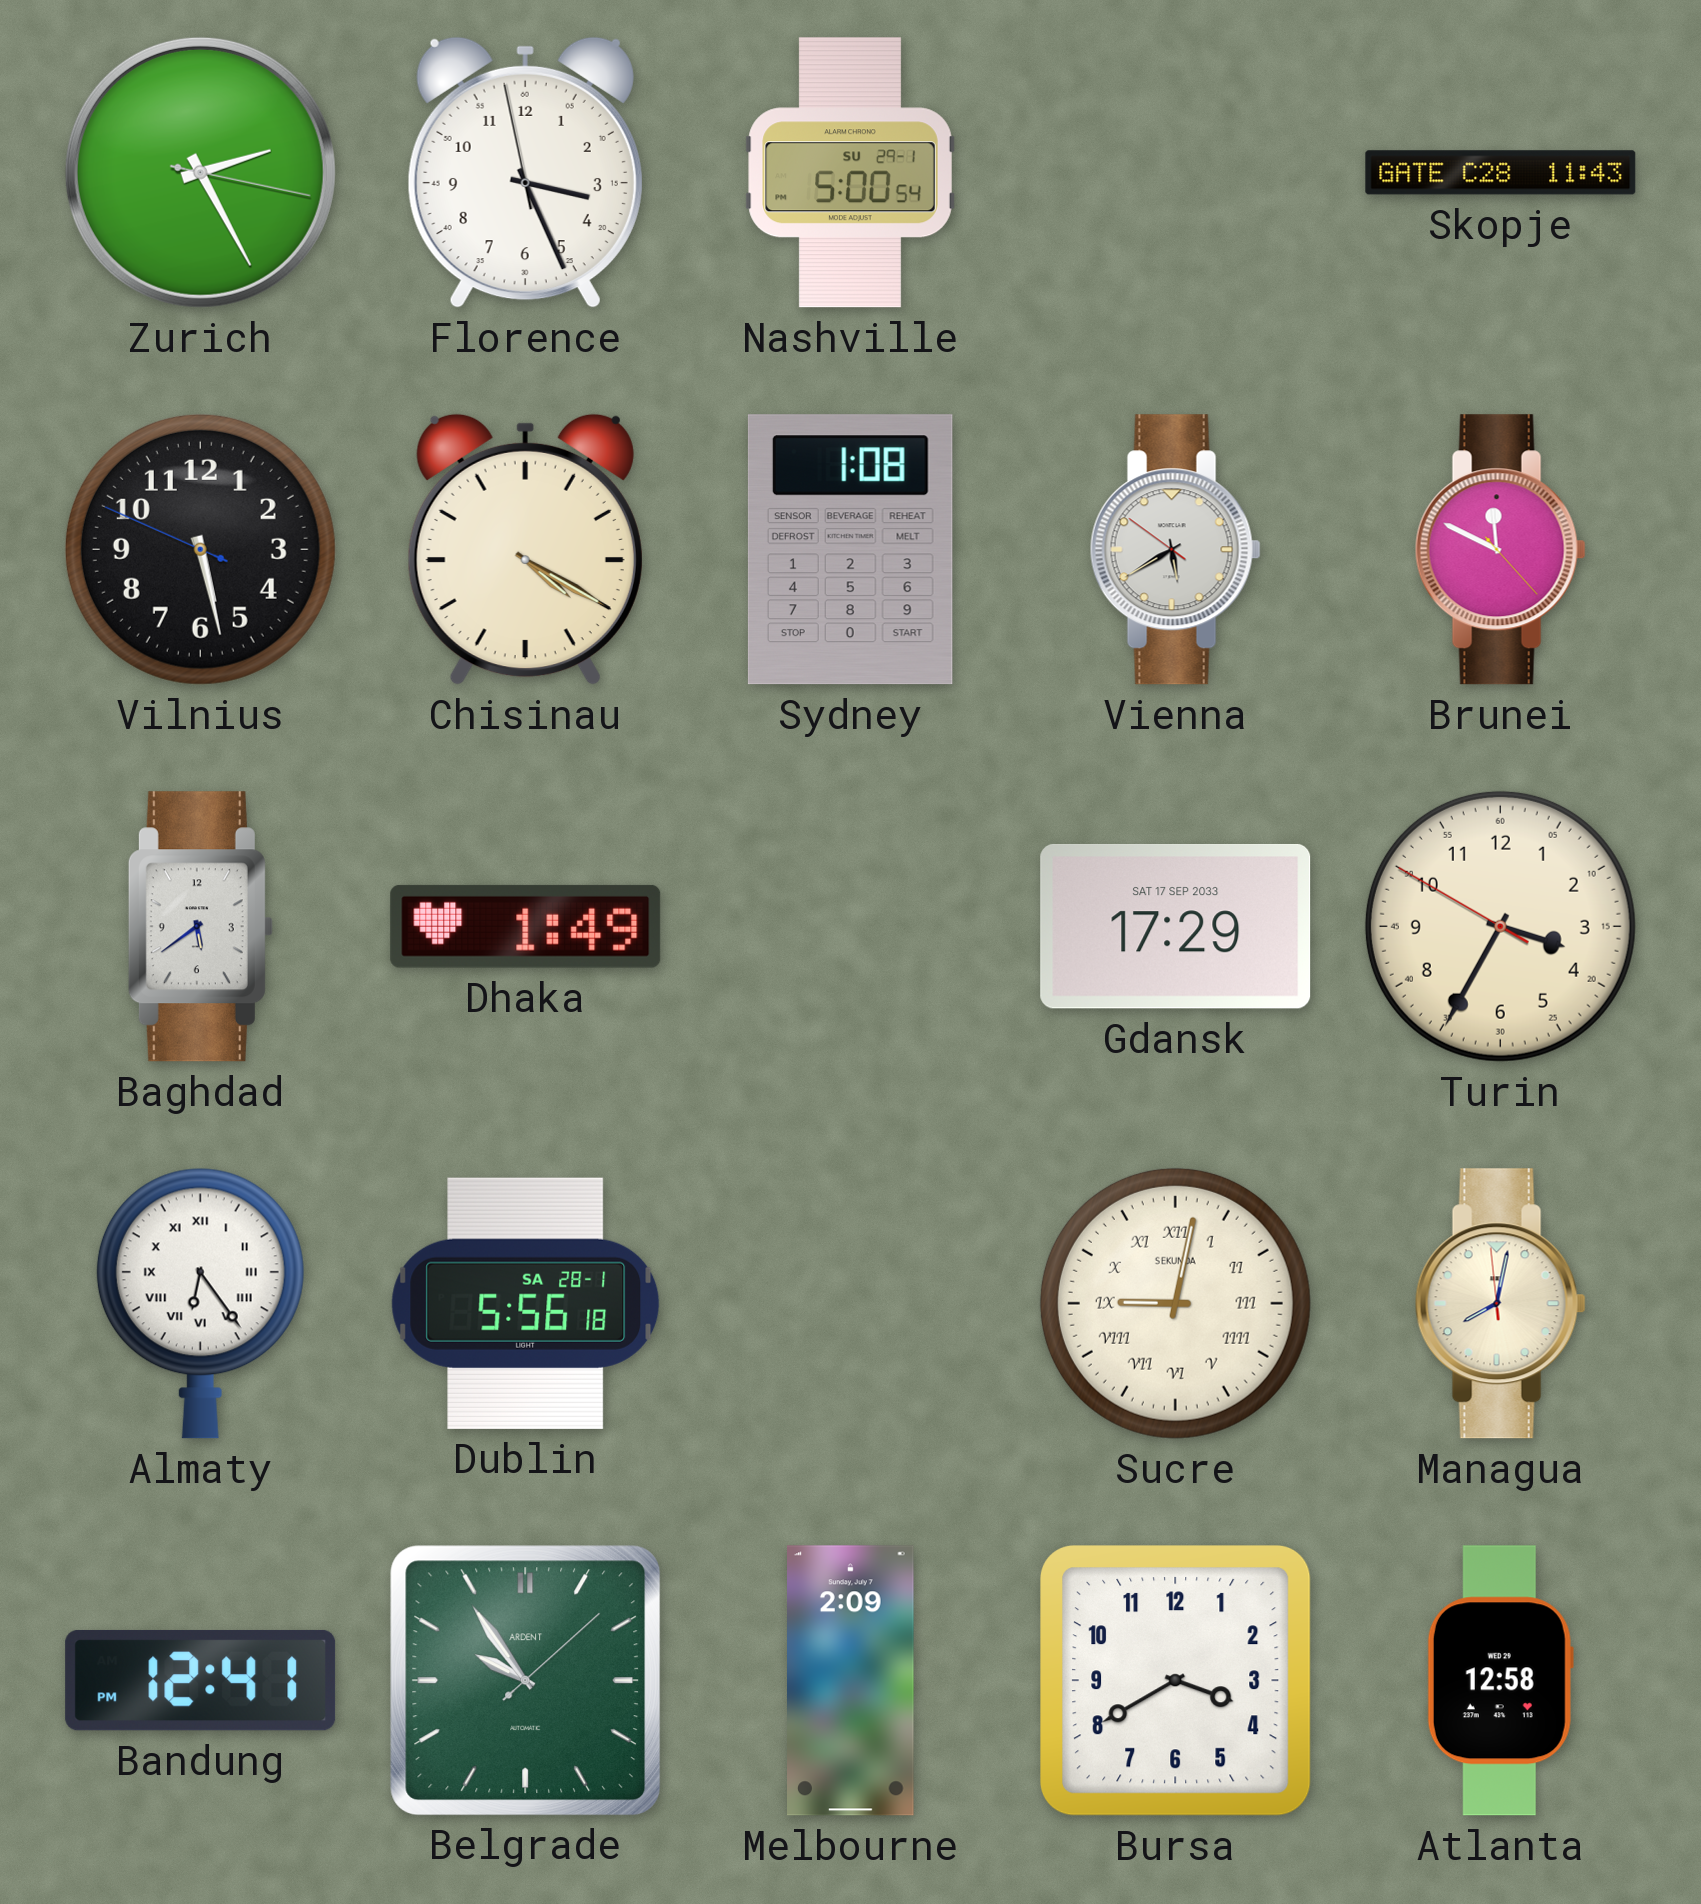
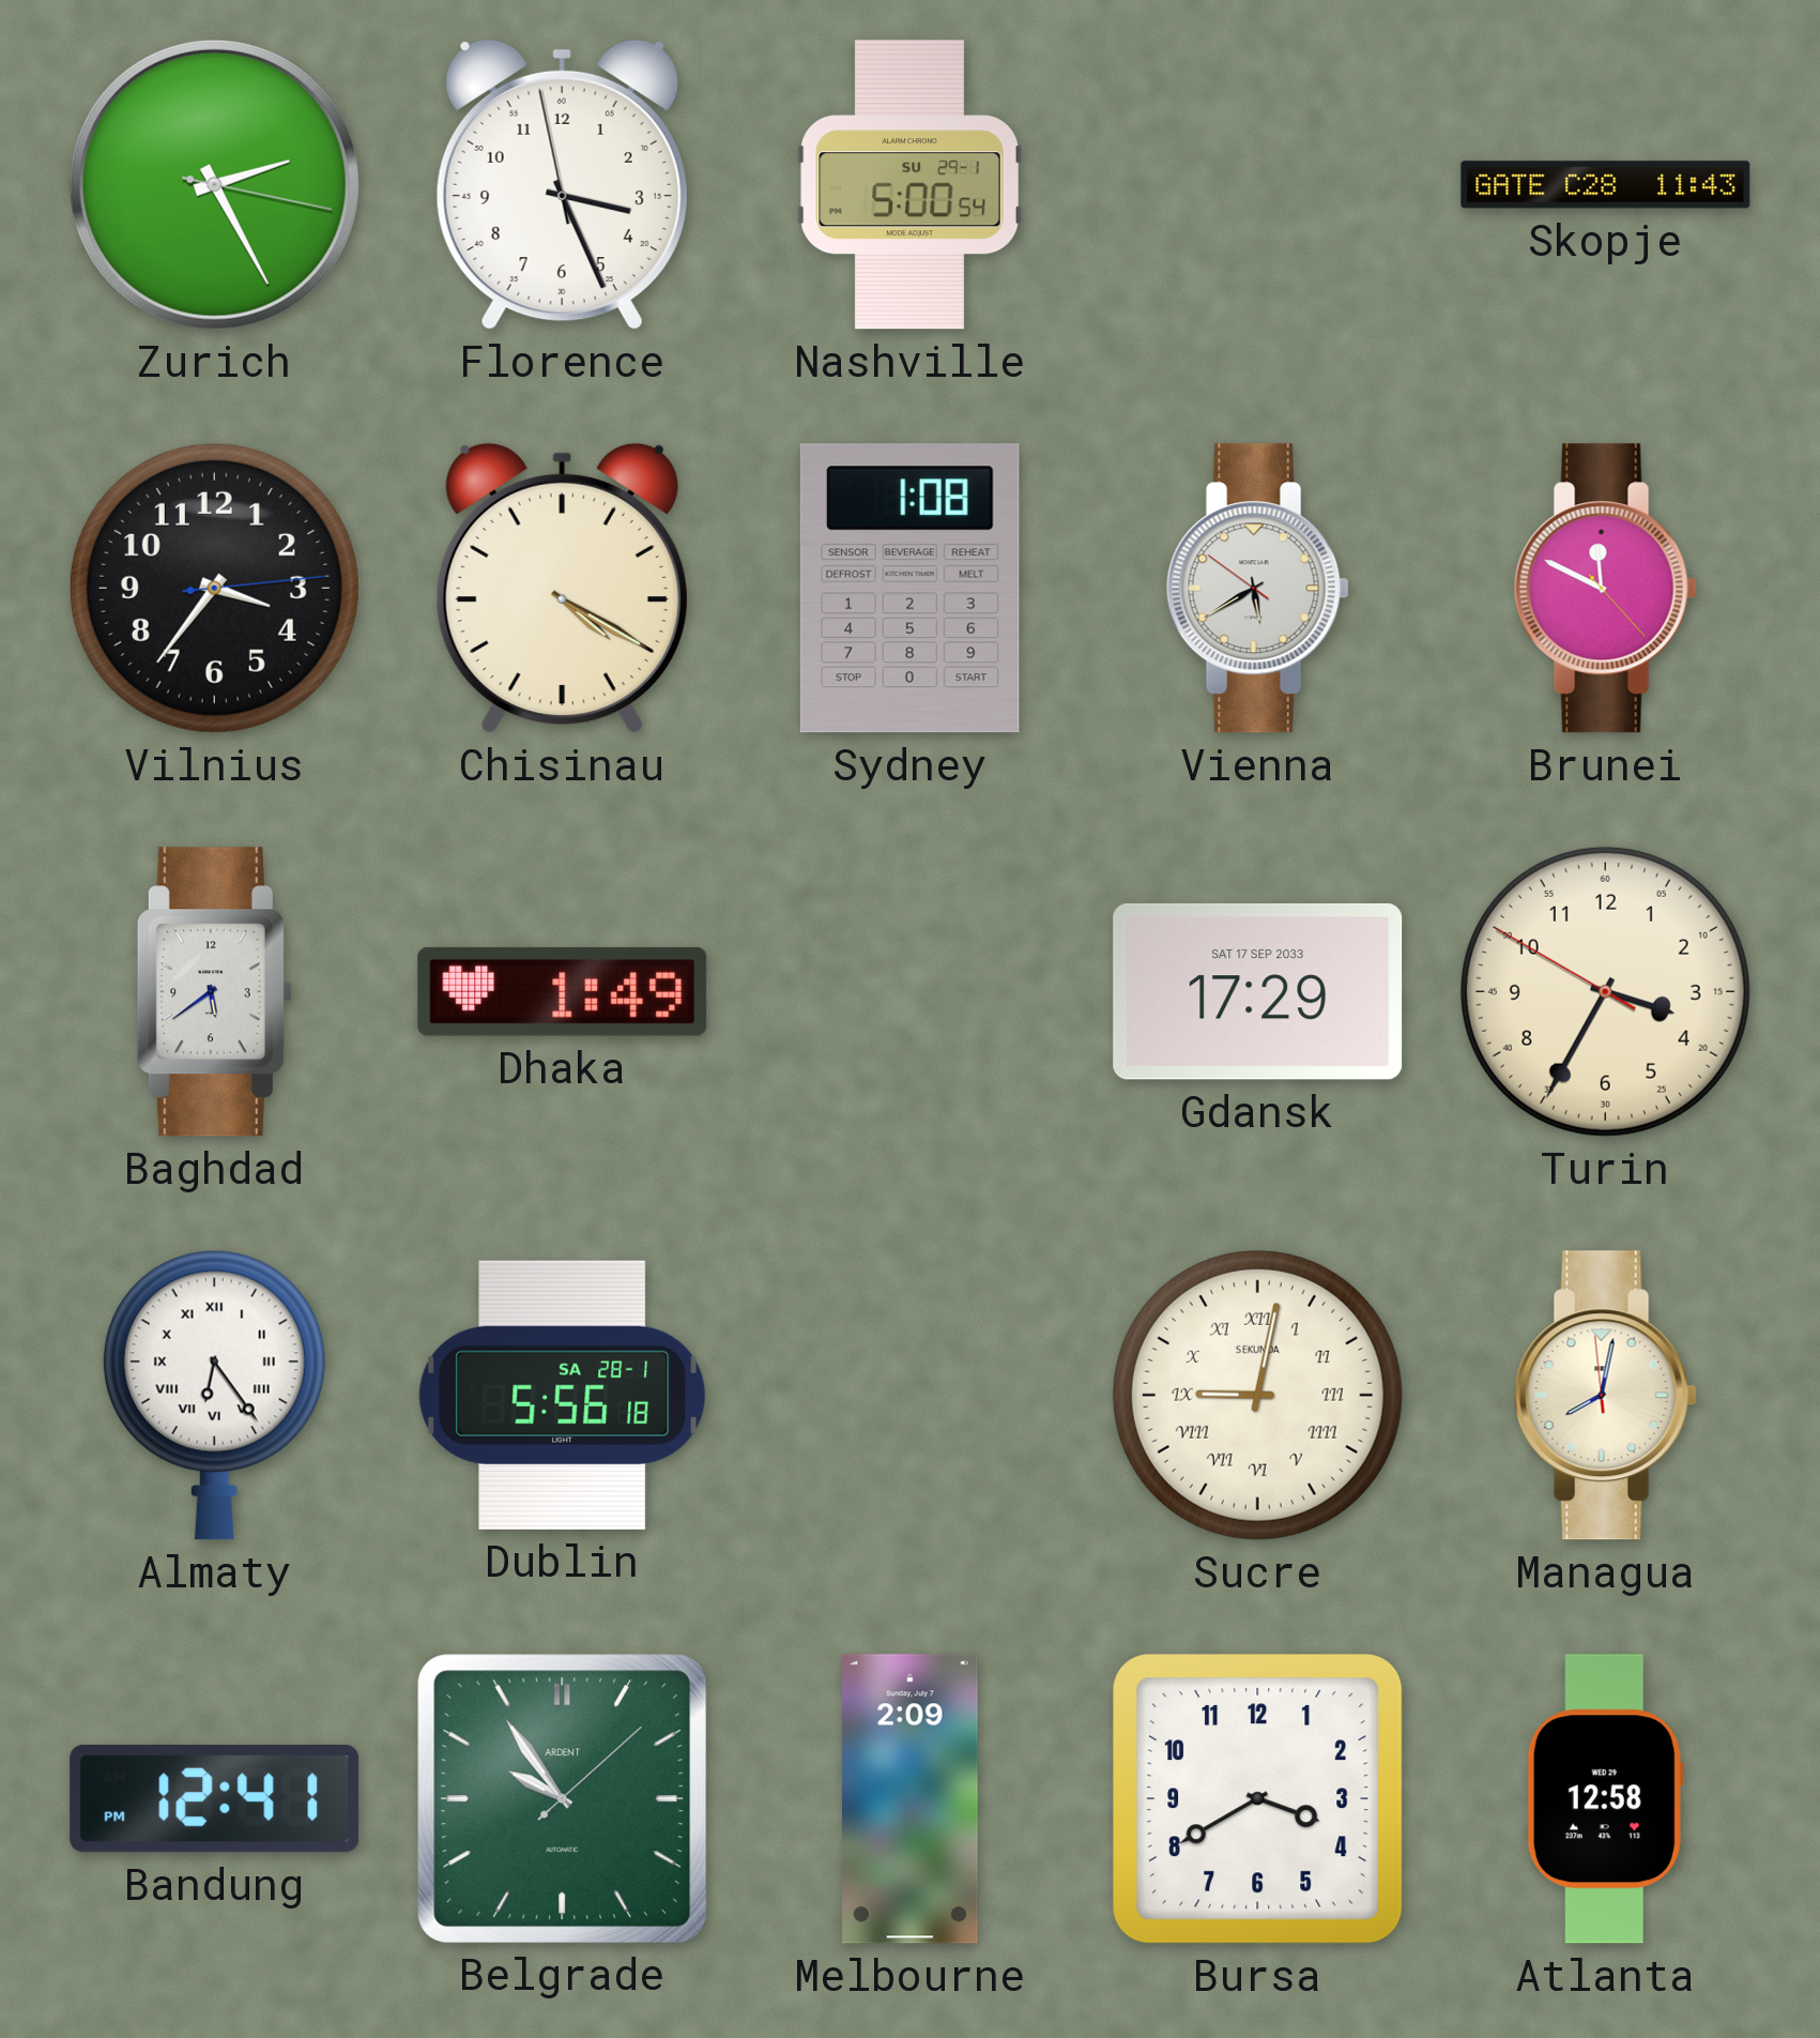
Vilnius: 5:27 -> 3:36 (214, 588)
